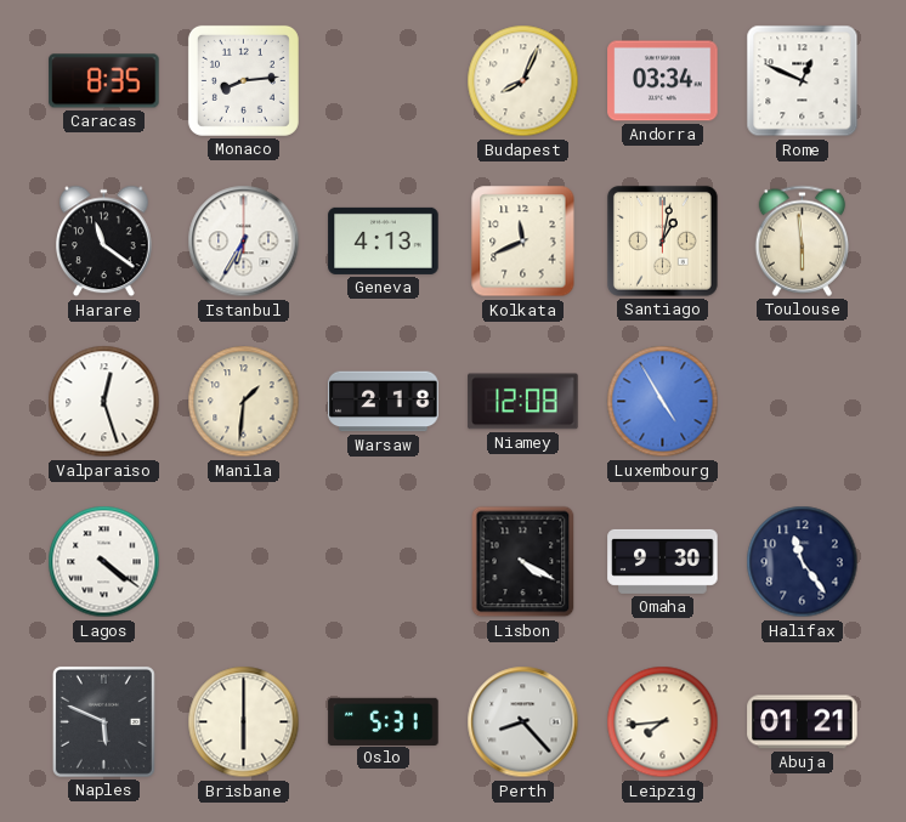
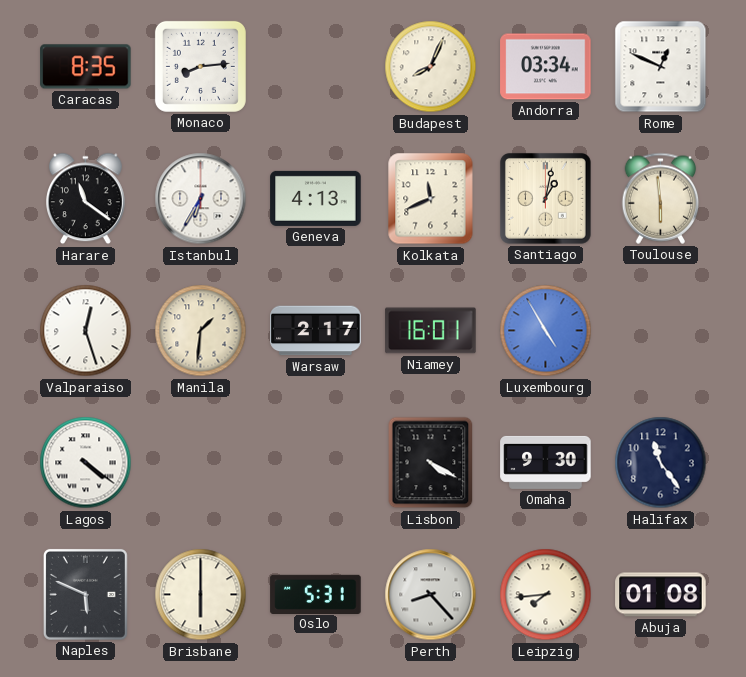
Warsaw: 2:18 -> 2:17 (316, 331)
Niamey: 12:08 -> 16:01 (431, 331)
Abuja: 01:21 -> 01:08 (661, 595)
